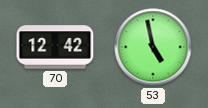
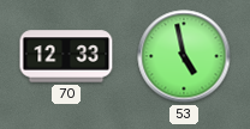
70: 12:42 -> 12:33 (66, 56)
